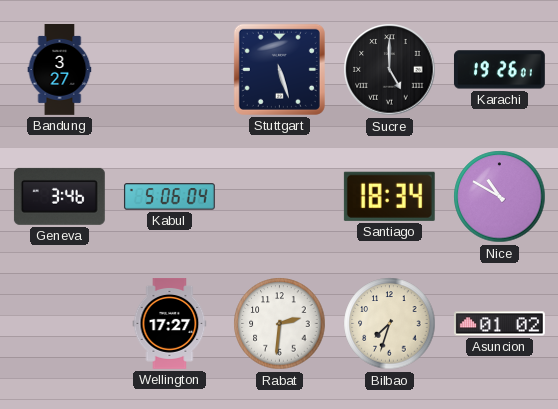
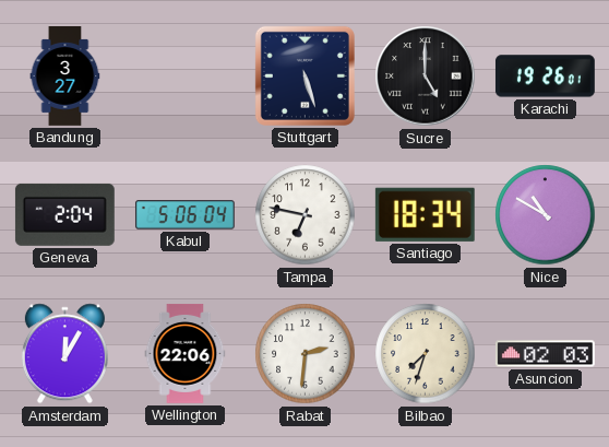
Geneva: 3:46 -> 2:04 (64, 214)
Tampa: none -> 6:47 (306, 215)
Amsterdam: none -> 12:05 (64, 354)
Wellington: 17:27 -> 22:06 (186, 354)
Asuncion: 01:02 -> 02:03 (545, 354)
